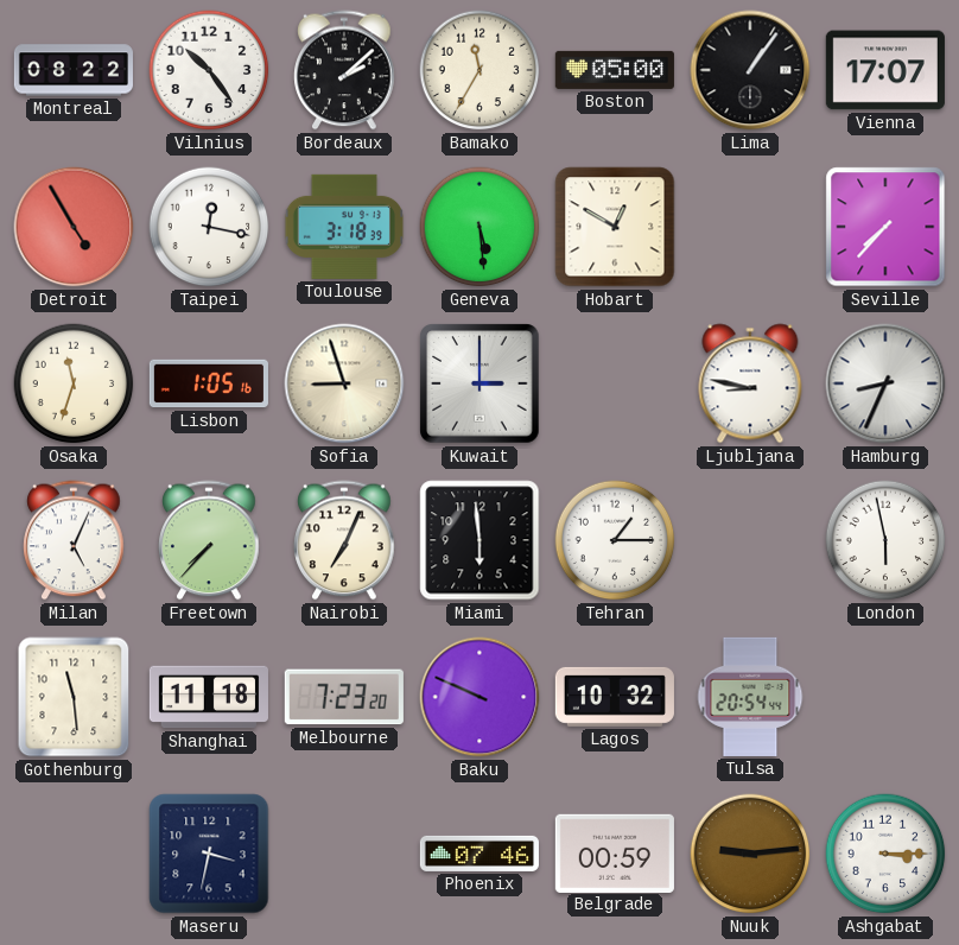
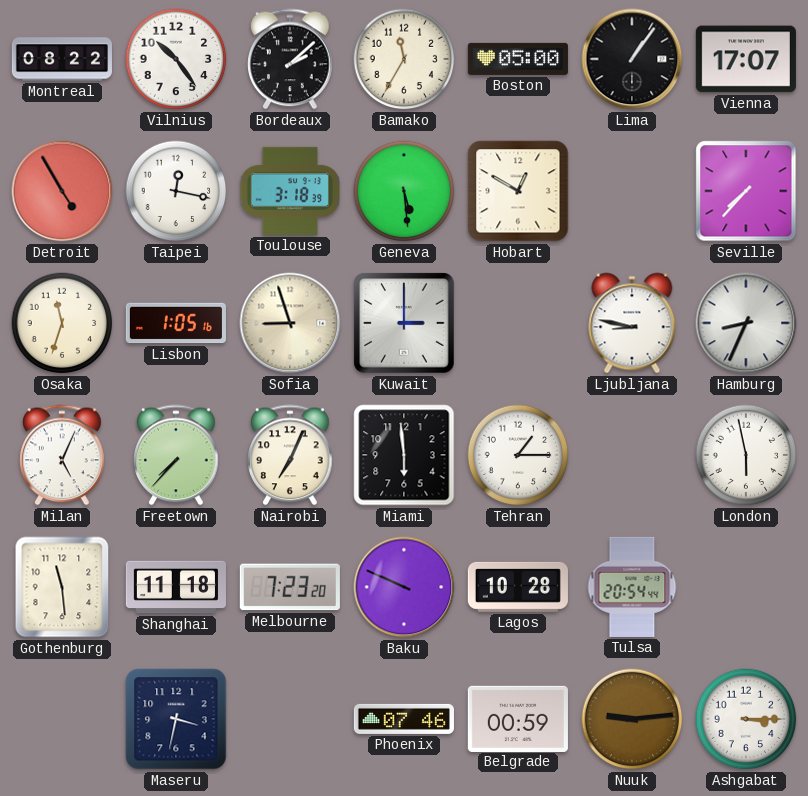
Lagos: 10:32 -> 10:28 (518, 587)
